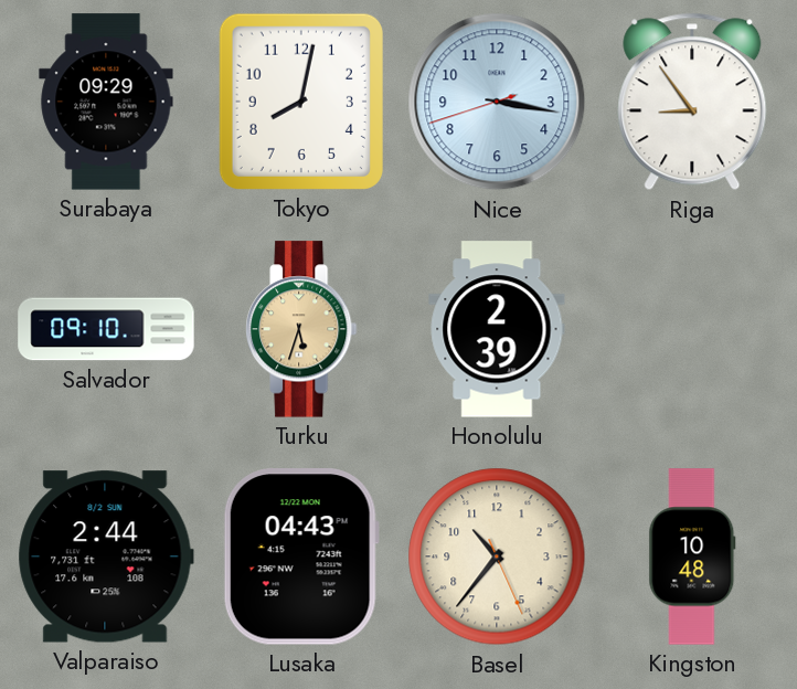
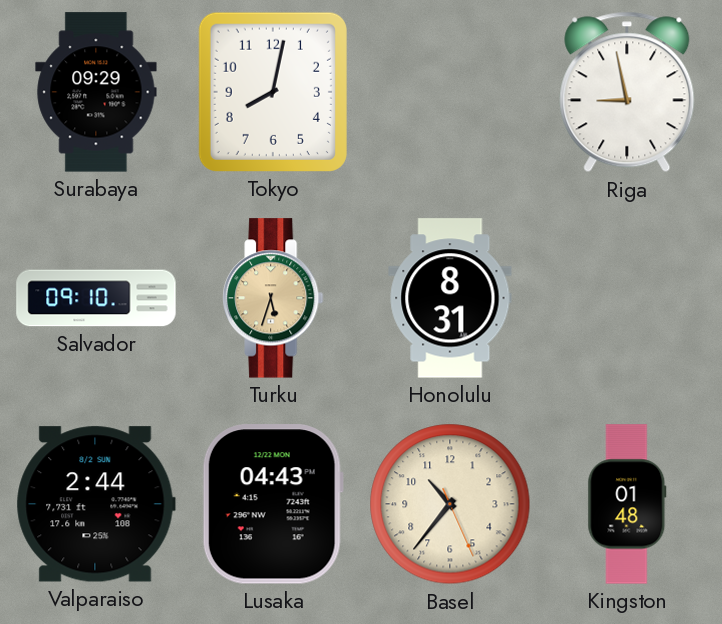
Nice: 3:16 -> none (497, 102)
Riga: 8:54 -> 8:58 (627, 92)
Honolulu: 2:39 -> 8:31 (450, 298)
Kingston: 10:48 -> 01:48 (627, 504)
